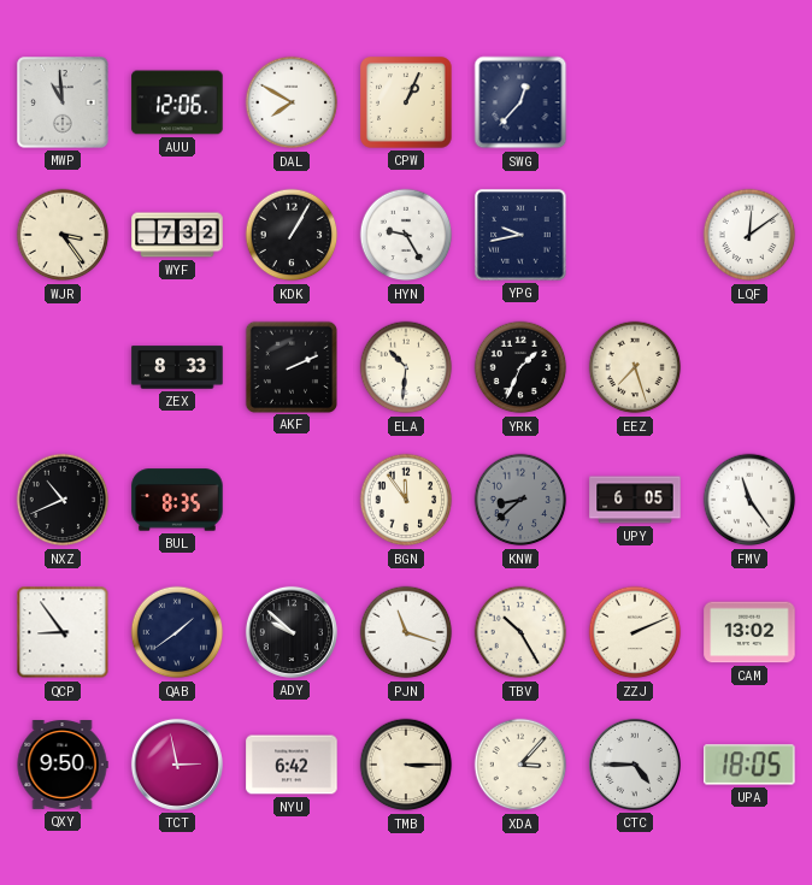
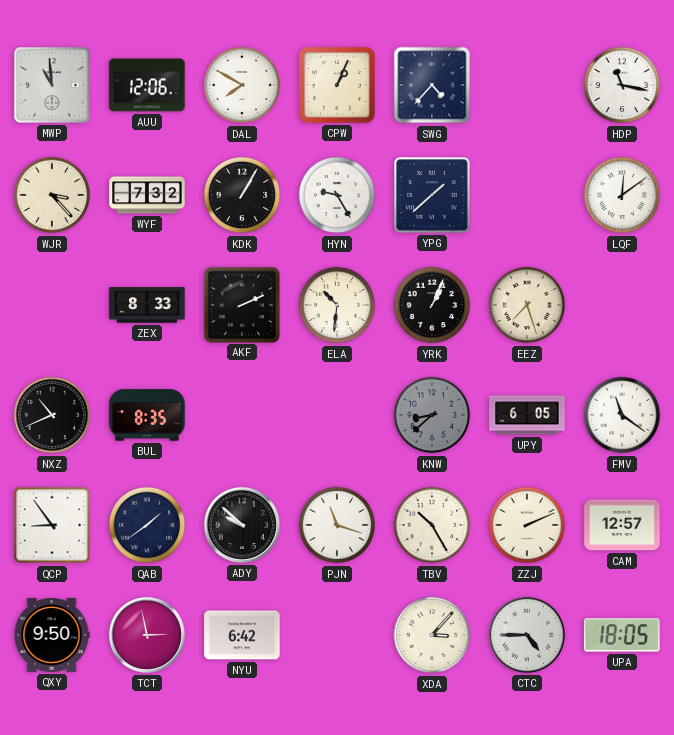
SWG: 12:37 -> 4:37 (432, 85)
HDP: none -> 11:17 (622, 85)
WJR: 3:24 -> 3:23 (52, 195)
YPG: 9:43 -> 1:38 (432, 195)
YRK: 1:34 -> 1:04 (432, 305)
BGN: 11:54 -> none (406, 500)
FMV: 11:24 -> 11:21 (622, 415)
CAM: 13:02 -> 12:57 (622, 525)
TMB: 3:15 -> none (406, 765)
